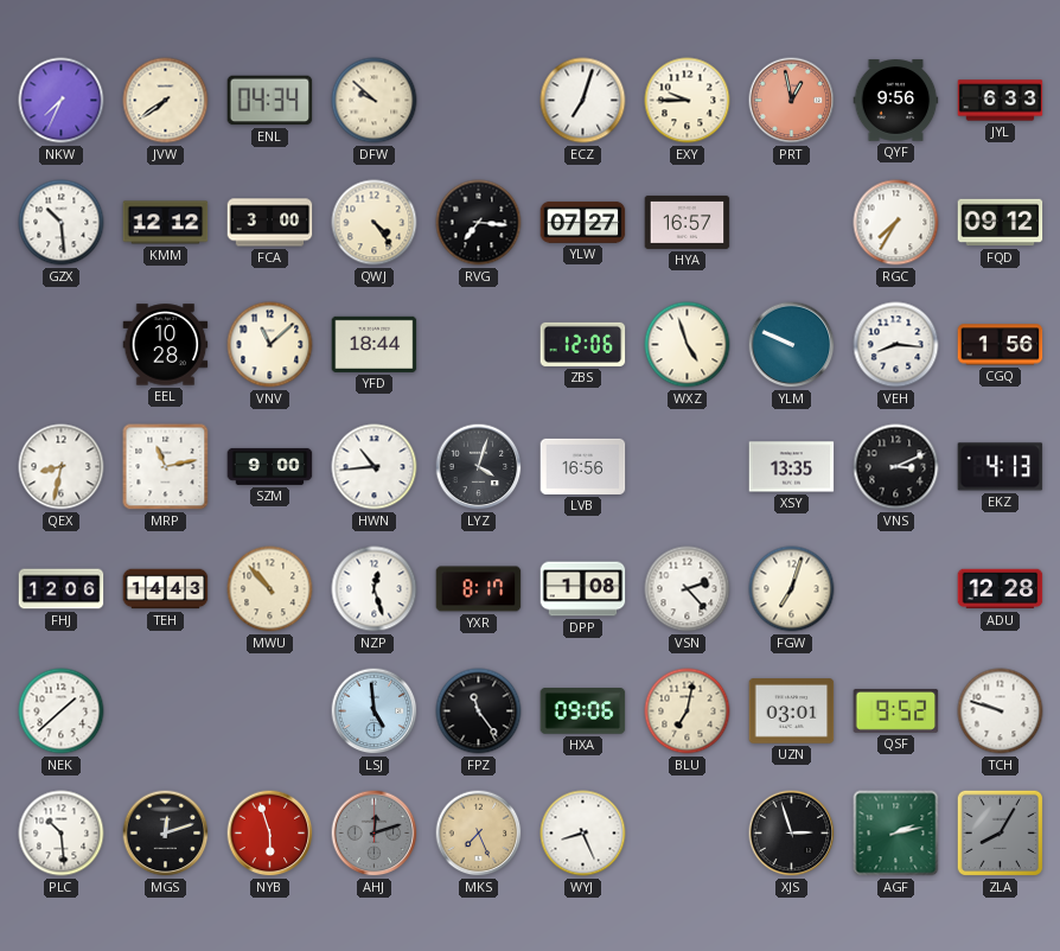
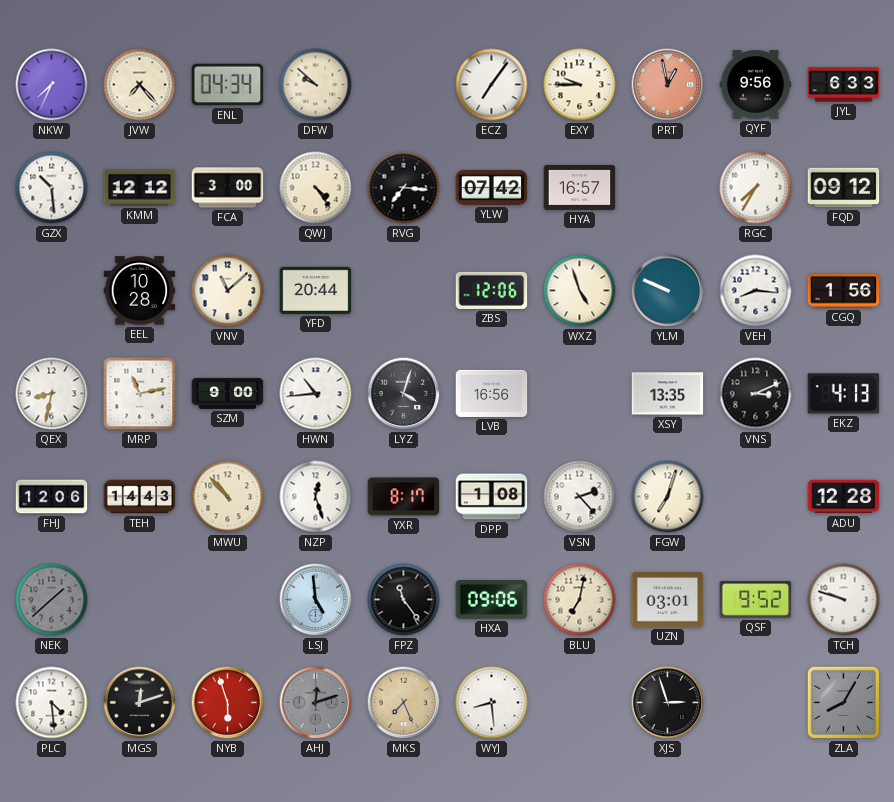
JVW: 7:39 -> 7:23 (140, 85)
ECZ: 7:03 -> 7:06 (492, 85)
YLW: 07:27 -> 07:42 (492, 187)
YFD: 18:44 -> 20:44 (316, 290)
NEK dial: white -> grey (52, 600)
PLC: 10:29 -> 4:29 (52, 703)
WYJ: 8:26 -> 8:29 (492, 703)
AGF: 2:13 -> none (896, 834)
